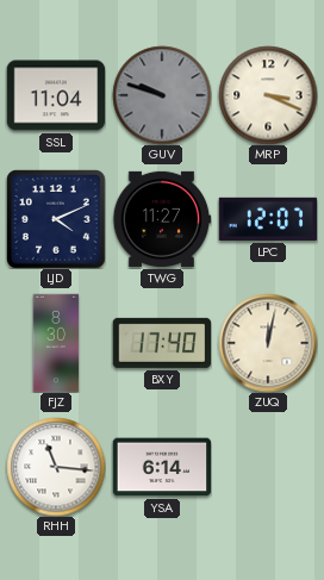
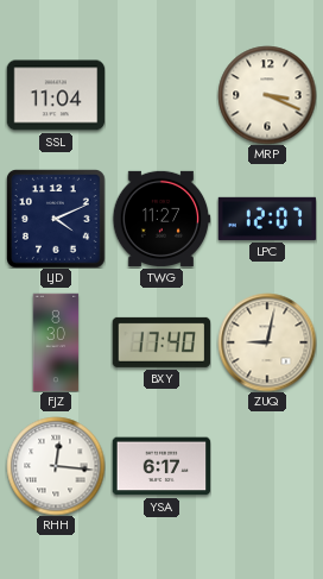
GUV: 9:48 -> none (162, 95)
ZUQ: 12:02 -> 9:02 (267, 342)
RHH: 11:16 -> 12:16 (56, 466)
YSA: 6:14 -> 6:17 (161, 466)
